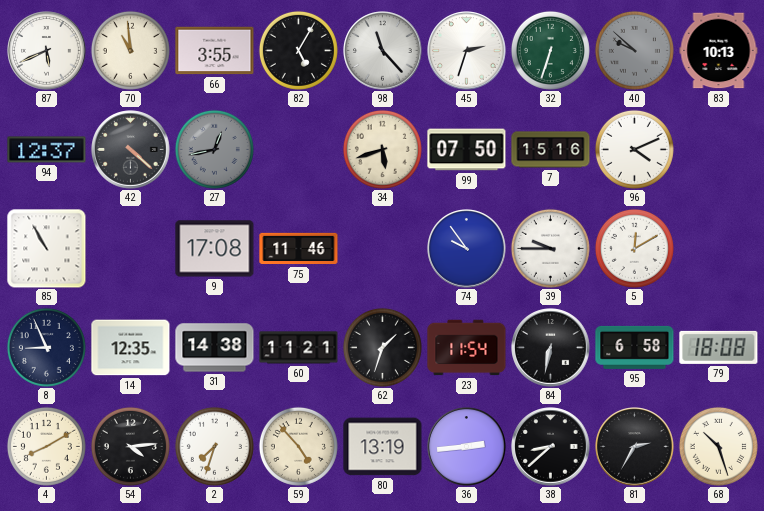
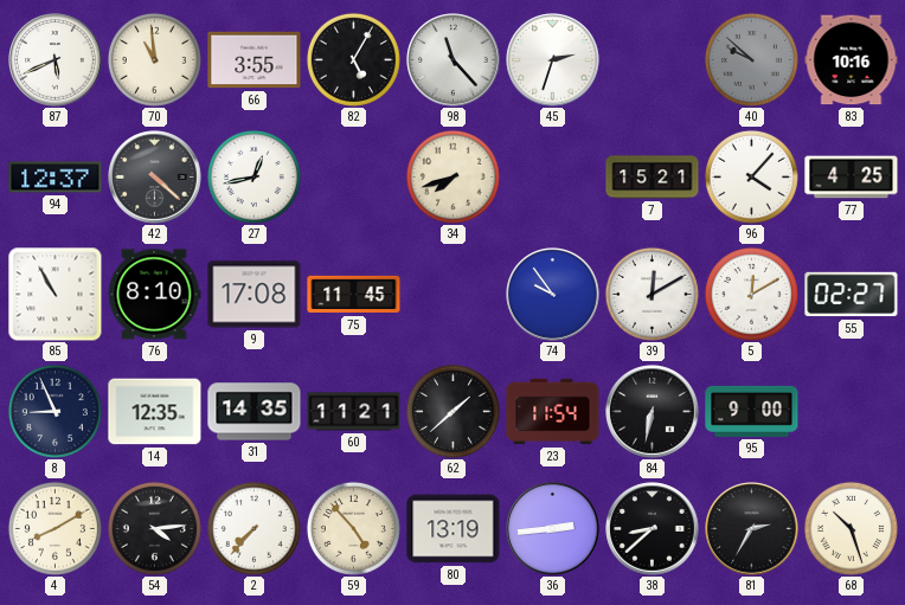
32: 6:33 -> none (550, 50)
83: 10:13 -> 10:16 (852, 60)
27 dial: grey -> white (253, 176)
34: 5:42 -> 7:42 (452, 176)
99: 07:50 -> none (467, 150)
7: 15:16 -> 15:21 (653, 178)
96: 4:11 -> 4:07 (751, 176)
77: none -> 4:25 (852, 178)
76: none -> 8:10 (154, 295)
75: 11:46 -> 11:45 (354, 295)
39: 9:45 -> 12:10 (652, 294)
55: none -> 02:27 (852, 295)
31: 14:38 -> 14:35 (255, 412)
62: 1:33 -> 1:38 (452, 411)
95: 6:58 -> 9:00 (752, 411)
79: 18:08 -> none (719, 347)
2: 7:33 -> 7:37 (253, 528)
